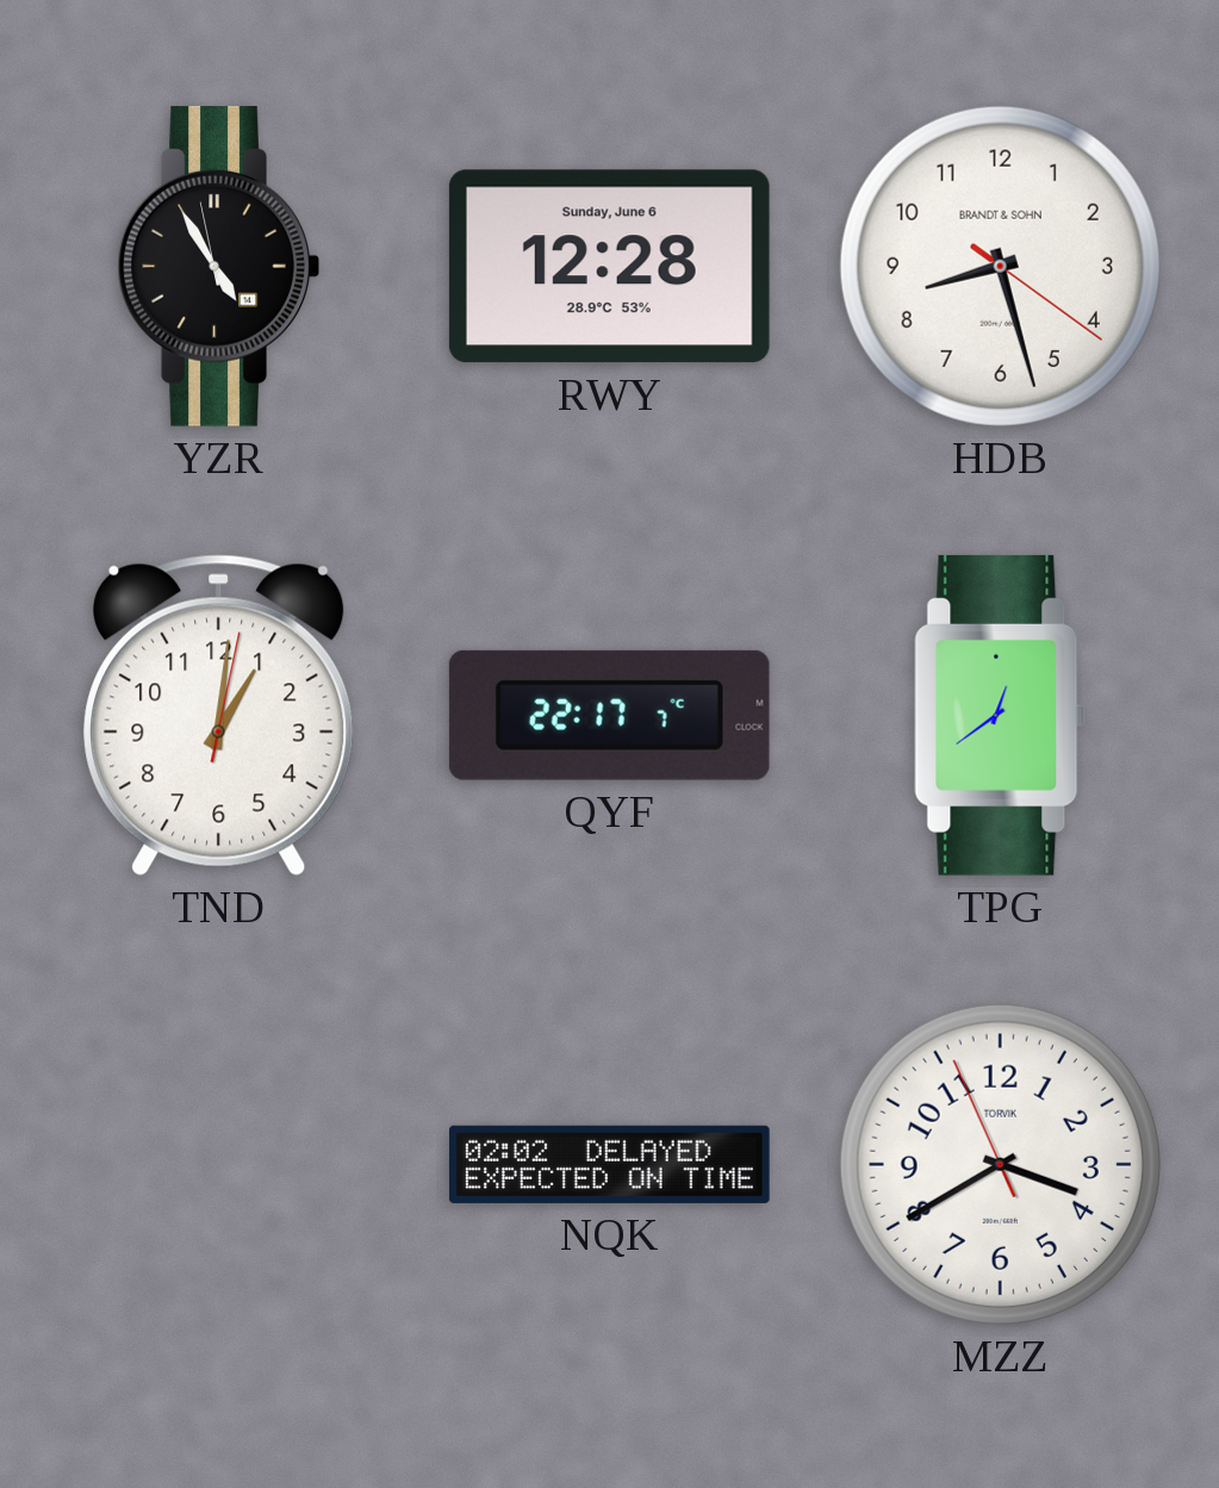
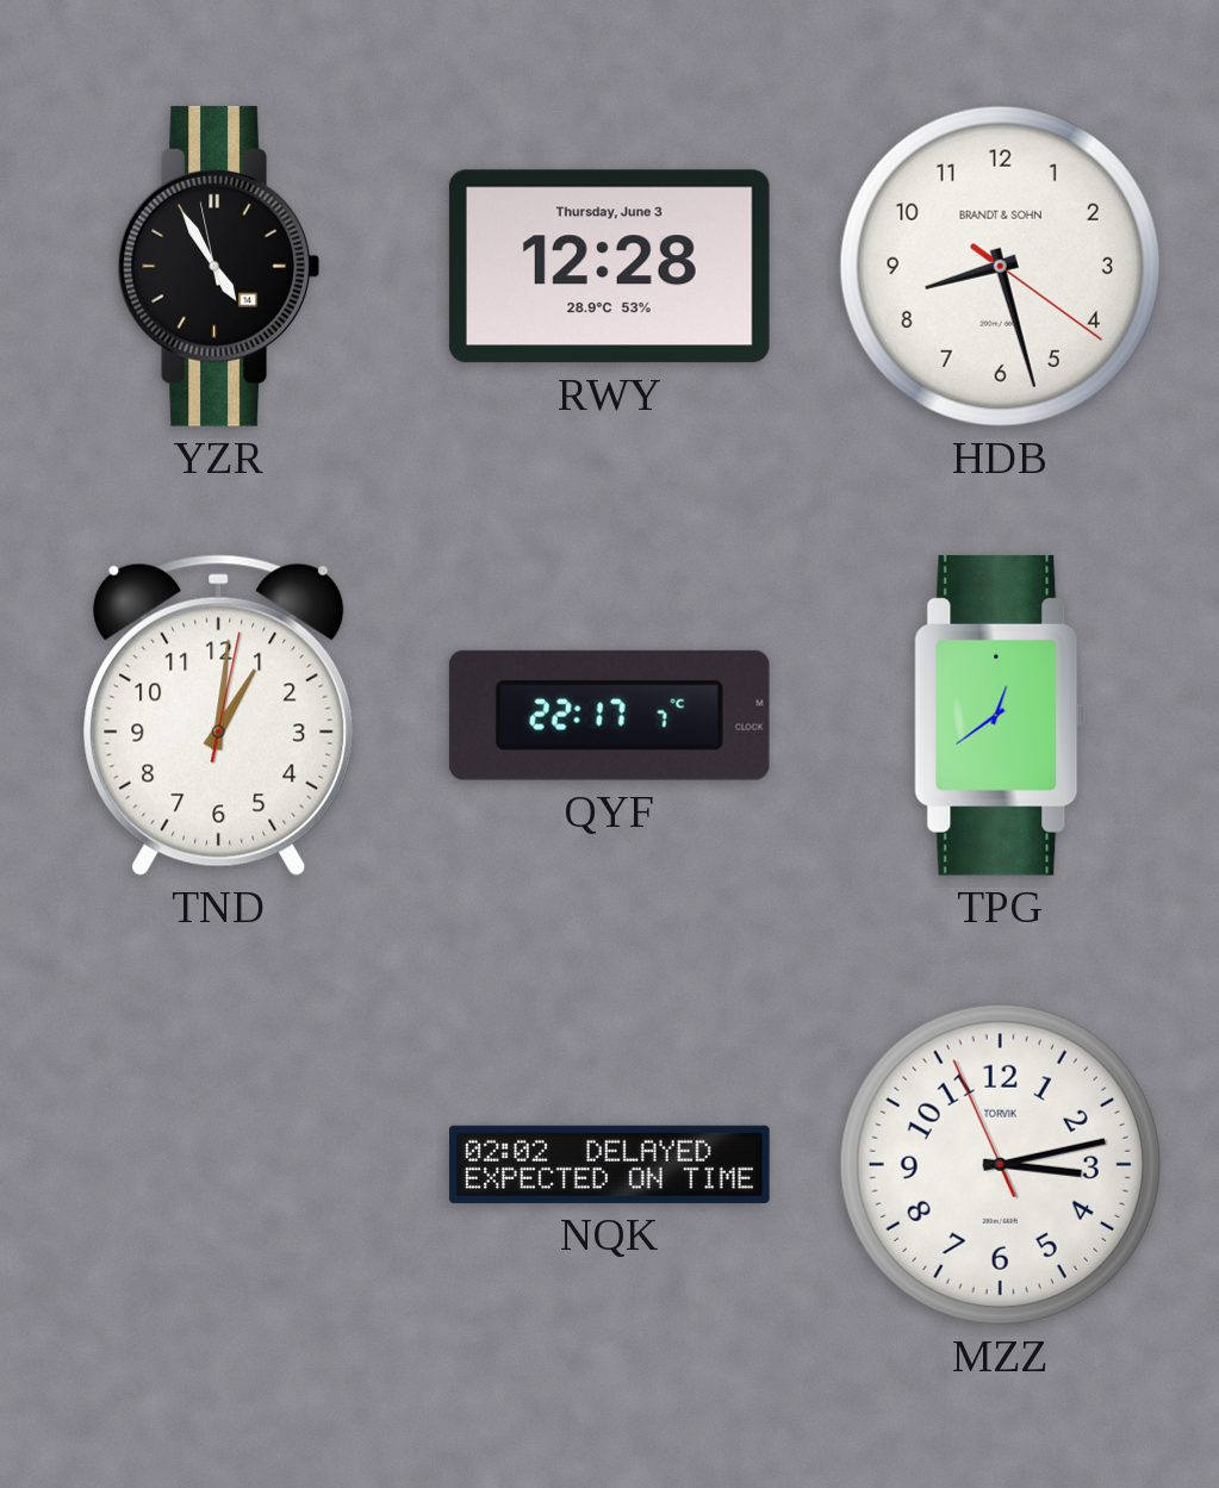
RWY date: Sunday, June 6 -> Thursday, June 3 (609, 267)
MZZ: 3:39 -> 3:12 (1000, 1164)
